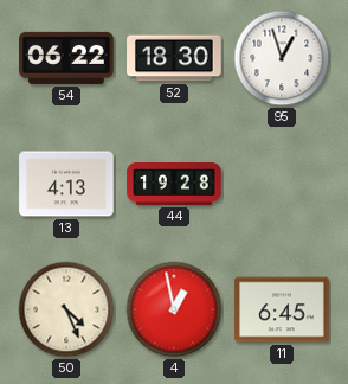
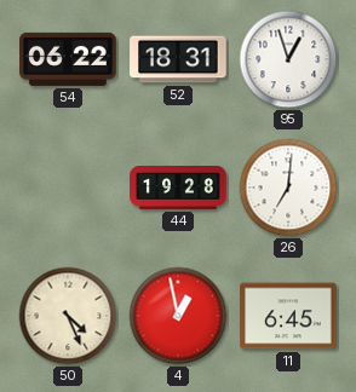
52: 18:30 -> 18:31 (178, 59)
13: 4:13 -> none (66, 184)
26: none -> 7:01 (288, 188)
